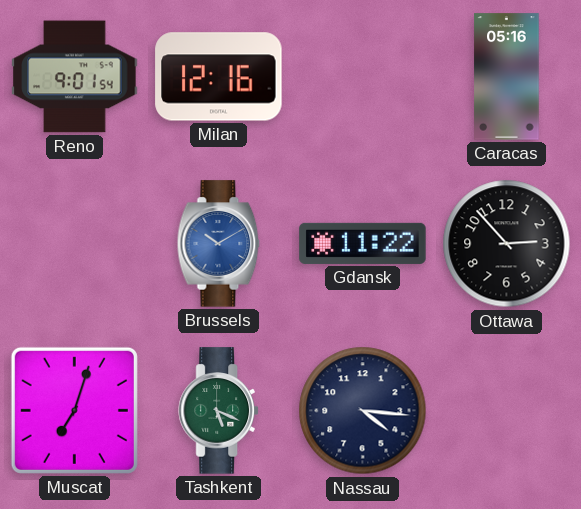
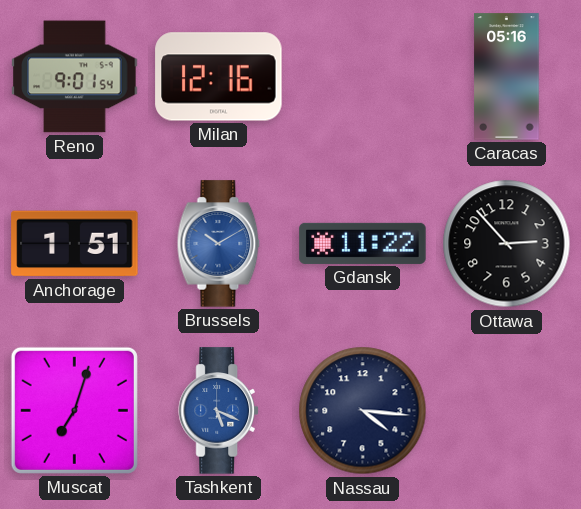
Anchorage: none -> 1:51 (75, 244)
Tashkent dial: green -> blue (219, 411)
